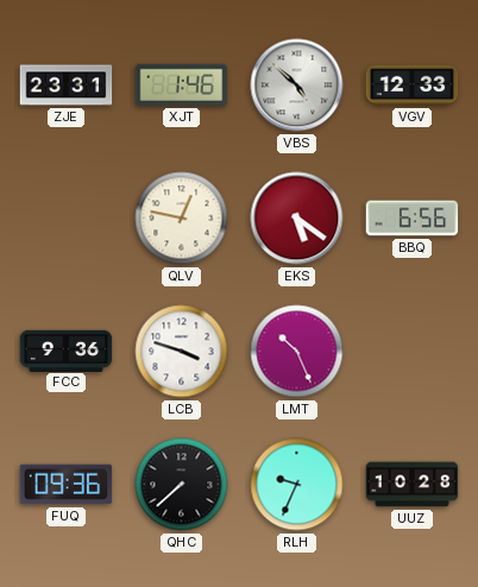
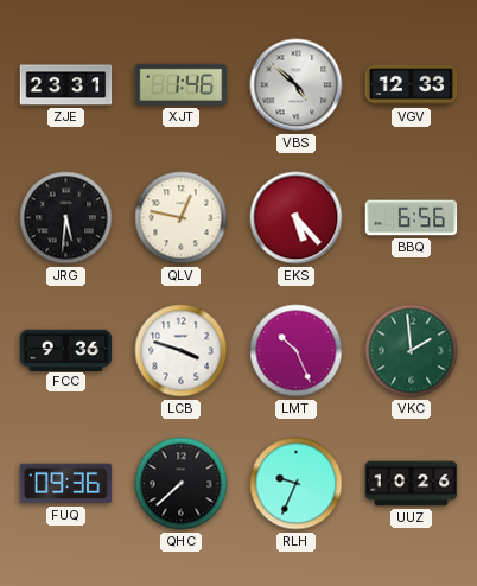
JRG: none -> 5:31 (66, 218)
EKS: 5:21 -> 5:23 (297, 218)
VKC: none -> 1:59 (412, 351)
UUZ: 10:28 -> 10:26 (412, 484)
